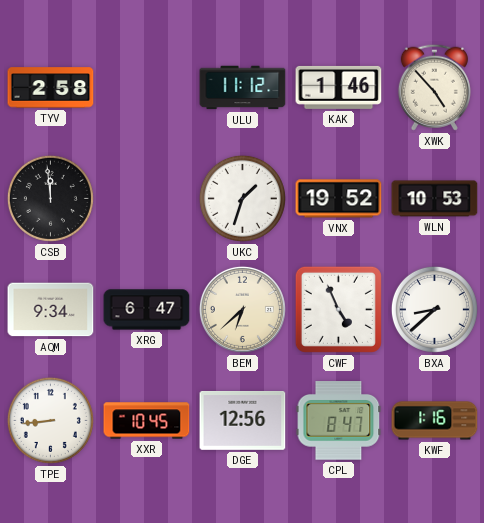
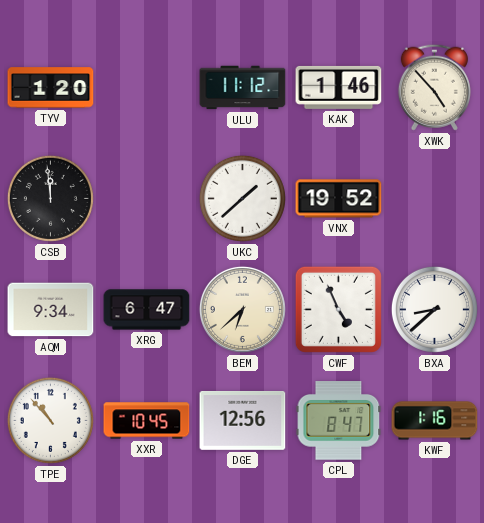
TYV: 2:58 -> 1:20 (51, 88)
UKC: 1:33 -> 1:38 (242, 198)
WLN: 10:53 -> none (435, 199)
TPE: 8:44 -> 10:53 (50, 420)
